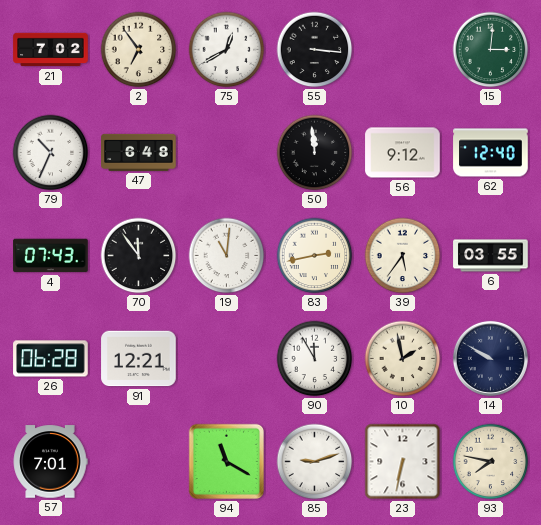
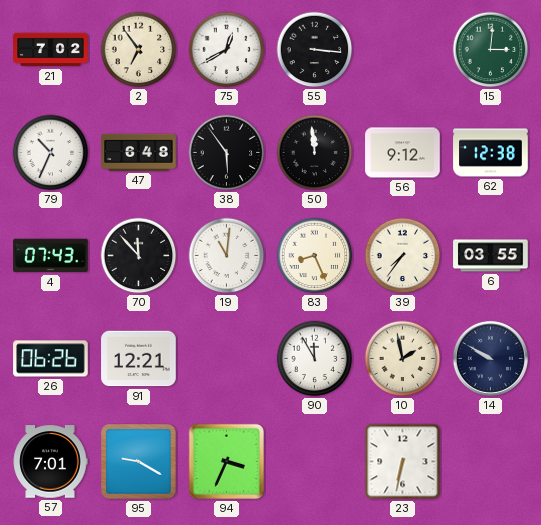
38: none -> 5:54 (227, 153)
62: 12:40 -> 12:38 (491, 153)
70: 11:54 -> 11:53 (139, 256)
83: 2:43 -> 8:26 (315, 256)
39: 5:36 -> 7:36 (403, 256)
26: 06:28 -> 06:26 (51, 359)
95: none -> 9:20 (139, 462)
94: 11:20 -> 3:34 (226, 461)
85: 9:12 -> none (315, 462)
93: 7:47 -> none (491, 462)
